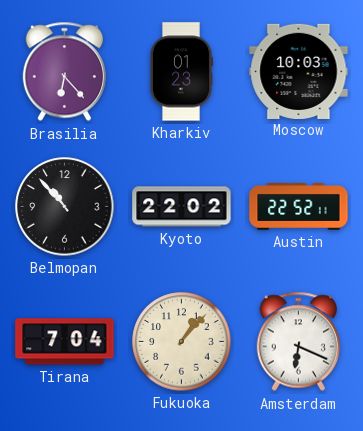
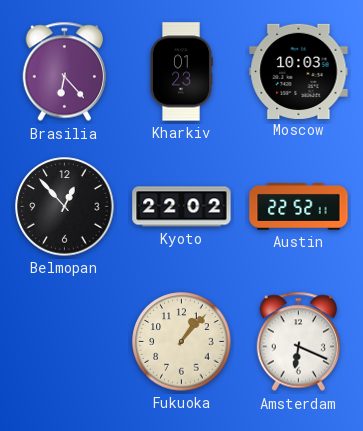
Belmopan: 10:53 -> 12:53 (65, 207)
Tirana: 7:04 -> none (65, 342)
